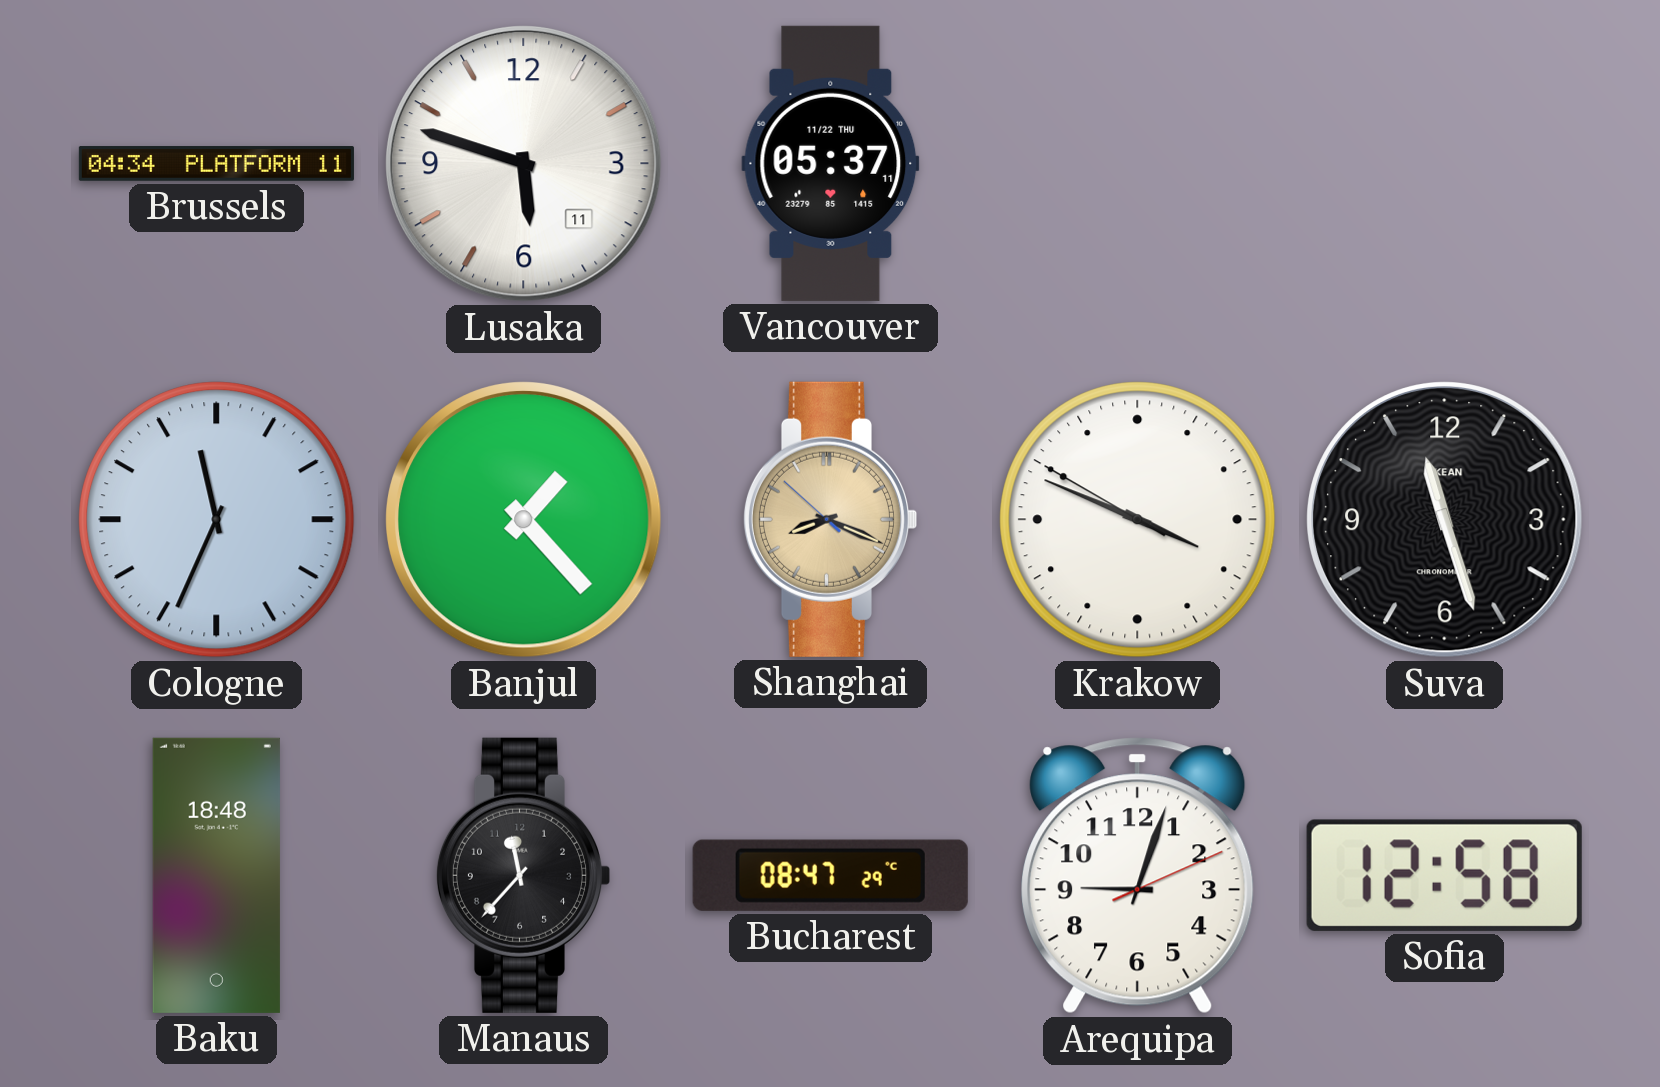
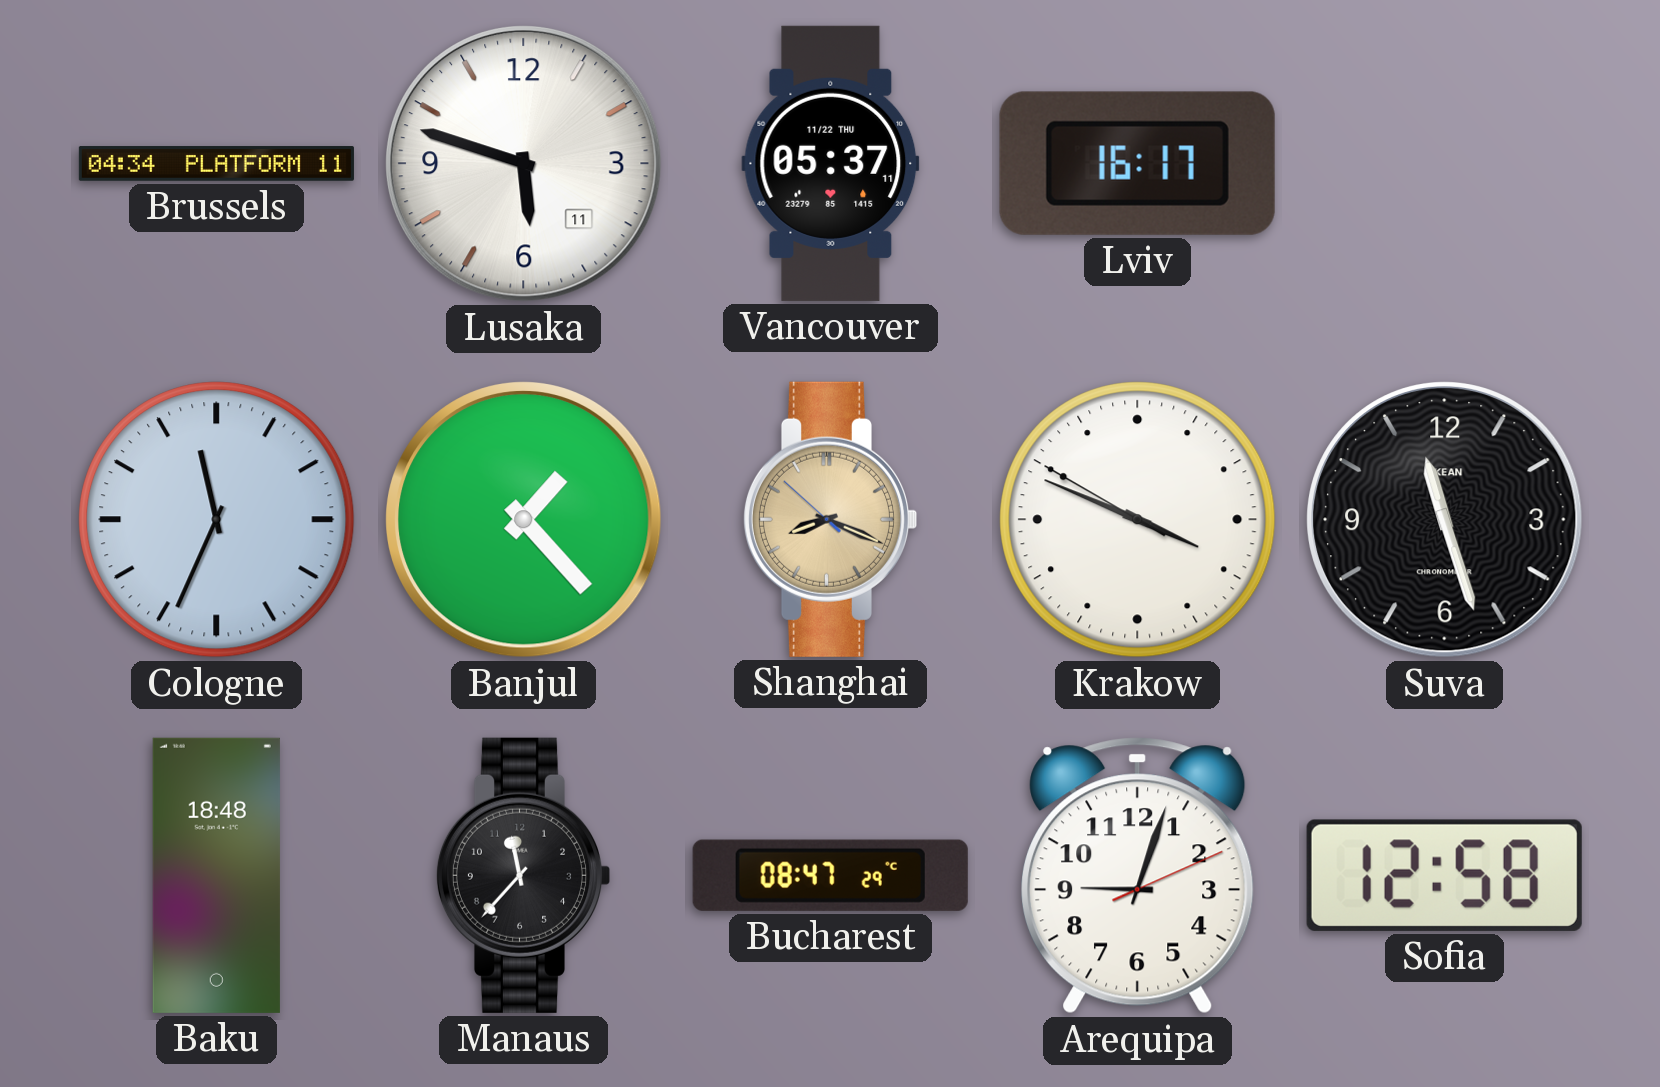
Lviv: none -> 16:17 (1137, 163)
